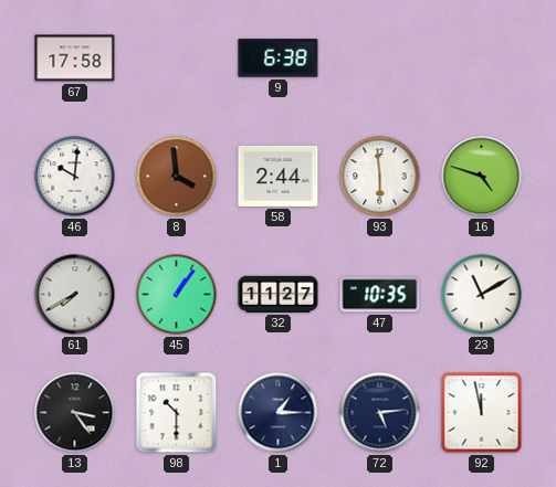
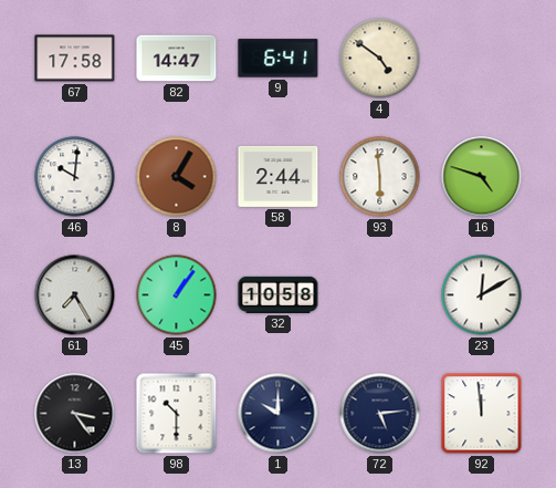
82: none -> 14:47 (177, 59)
9: 6:38 -> 6:41 (279, 59)
4: none -> 4:51 (380, 59)
8: 3:59 -> 4:05 (177, 177)
61: 7:40 -> 7:25 (75, 295)
32: 11:27 -> 10:58 (279, 294)
47: 10:35 -> none (380, 295)
23: 11:10 -> 12:10 (482, 295)
1: 1:15 -> 10:00 (279, 414)
92: 11:58 -> 11:59 (482, 414)
